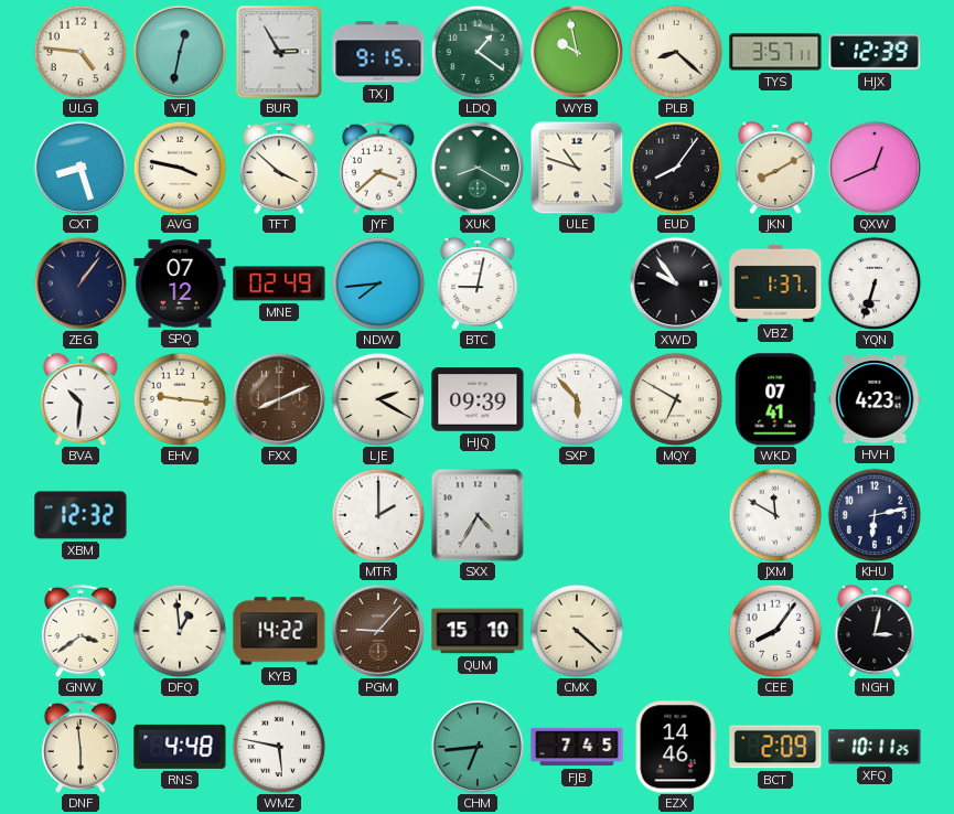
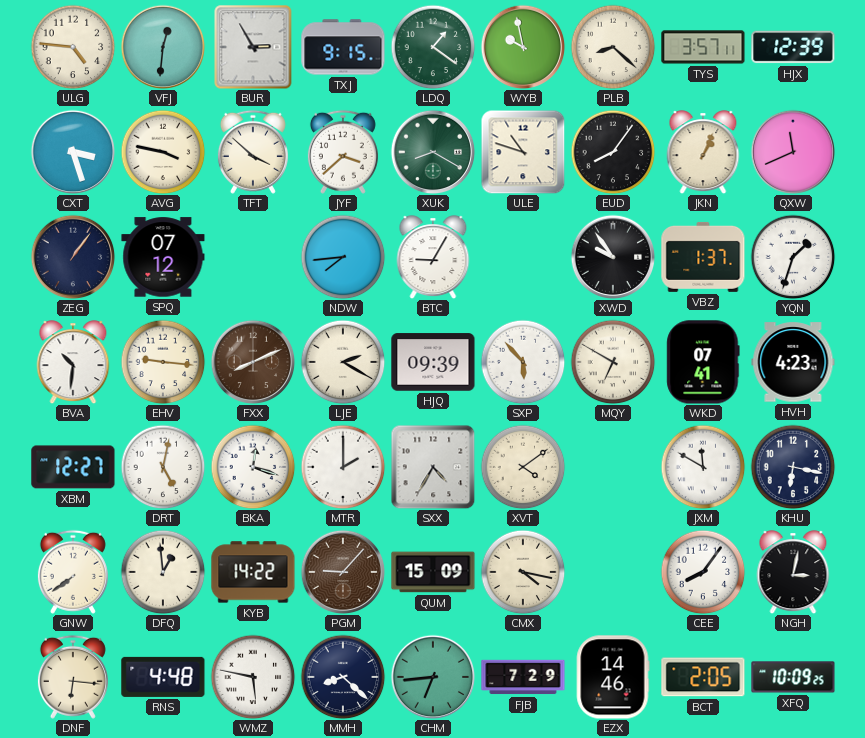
VFJ: 12:32 -> 12:31 (163, 47)
CXT: 8:27 -> 3:27 (73, 152)
JKN: 8:10 -> 1:04 (703, 152)
QXW: 12:41 -> 11:41 (793, 152)
MNE: 02:49 -> none (279, 283)
BTC: 9:02 -> 9:05 (433, 257)
YQN: 6:33 -> 1:33 (793, 257)
XBM: 12:32 -> 12:27 (73, 467)
DRT: none -> 5:02 (163, 467)
BKA: none -> 12:18 (253, 467)
XVT: none -> 4:09 (523, 467)
KHU: 6:13 -> 6:17 (793, 467)
GNW: 3:39 -> 7:39 (73, 572)
QUM: 15:10 -> 15:09 (433, 572)
CMX: 4:22 -> 4:17 (523, 572)
DNF: 5:59 -> 6:16 (73, 677)
MMH: none -> 8:22 (343, 677)
FJB: 7:45 -> 7:29 (523, 677)
BCT: 2:09 -> 2:05 (703, 677)
XFQ: 10:11 -> 10:09 (793, 677)
